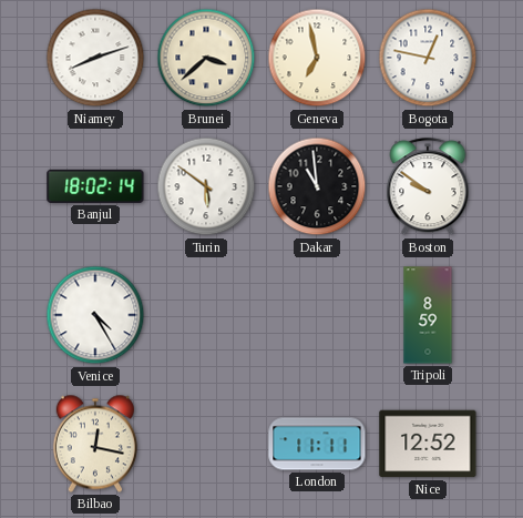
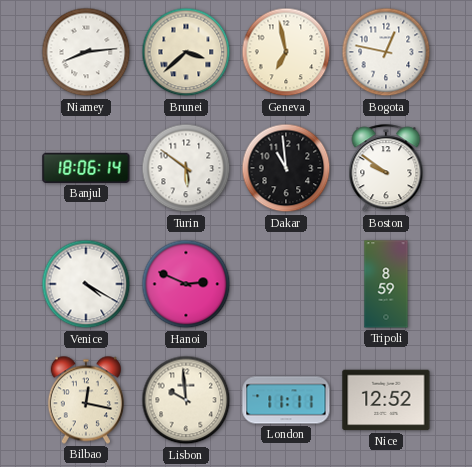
Niamey: 8:12 -> 8:14 (86, 52)
Banjul: 18:02 -> 18:06 (86, 168)
Venice: 4:25 -> 4:20 (86, 284)
Hanoi: none -> 2:49 (186, 284)
Lisbon: none -> 9:59 (186, 400)
